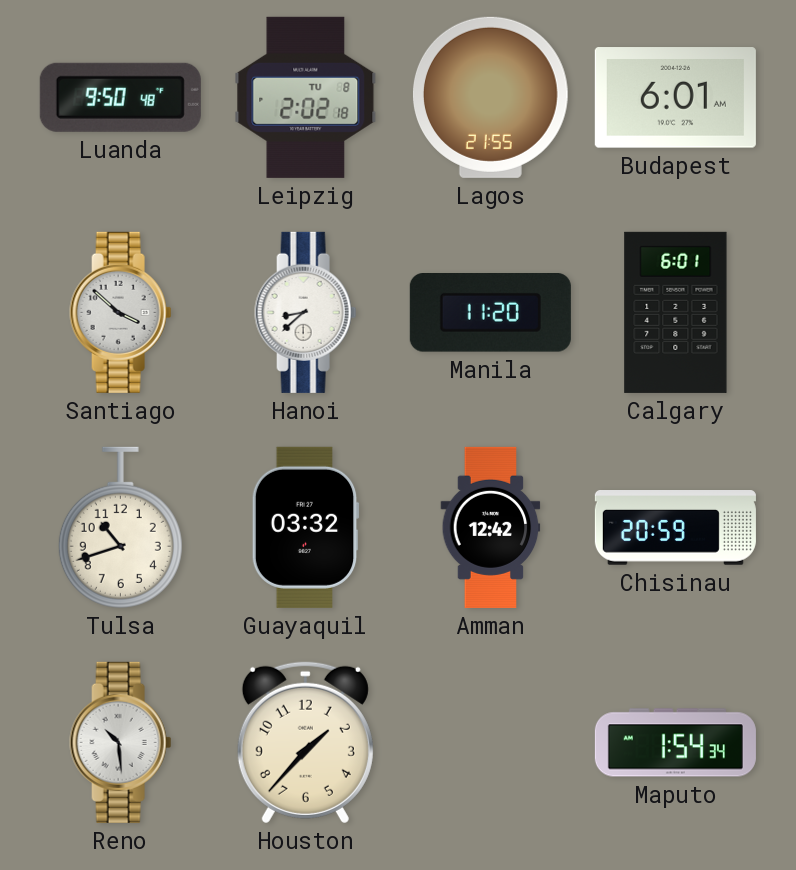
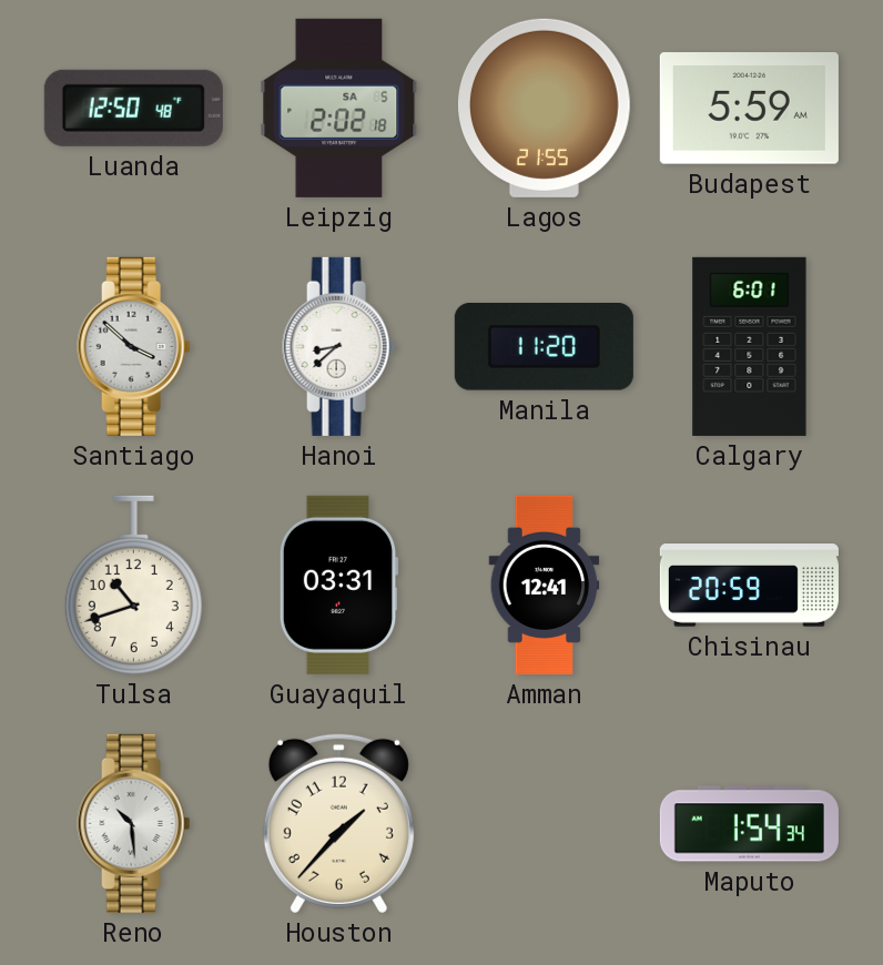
Luanda: 9:50 -> 12:50 (133, 108)
Leipzig date: TU 8 -> SA 5 (339, 108)
Budapest: 6:01 -> 5:59 (749, 109)
Guayaquil: 03:32 -> 03:31 (338, 585)
Amman: 12:42 -> 12:41 (545, 585)
